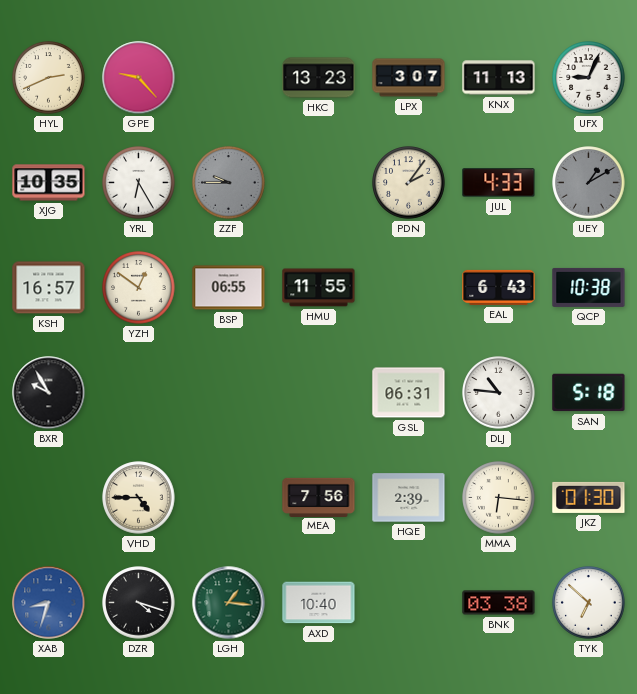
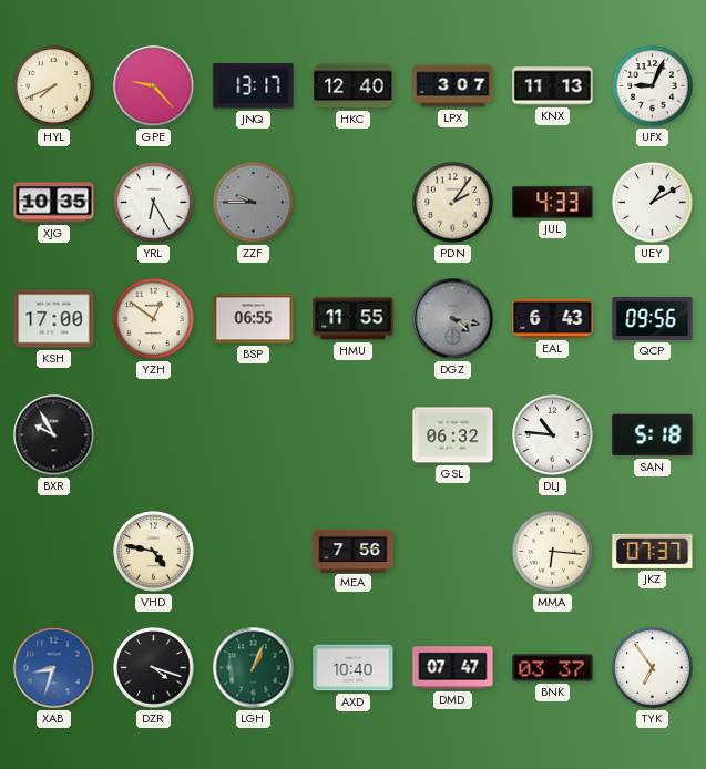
HYL: 2:41 -> 7:41 (54, 86)
JNQ: none -> 13:17 (254, 86)
HKC: 13:23 -> 12:40 (354, 86)
UEY dial: grey -> white (653, 203)
KSH: 16:57 -> 17:00 (54, 319)
DGZ: none -> 4:17 (453, 319)
QCP: 10:38 -> 09:56 (653, 318)
GSL: 06:31 -> 06:32 (453, 435)
VHD: 4:45 -> 4:47 (154, 552)
HQE: 2:39 -> none (409, 498)
JKZ: 01:30 -> 07:37 (653, 551)
LGH: 1:16 -> 1:04 (254, 668)
DMD: none -> 07:47 (453, 668)
BNK: 03:38 -> 03:37 (553, 668)
TYK: 6:52 -> 6:54 (653, 668)
